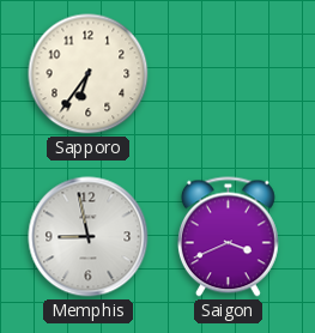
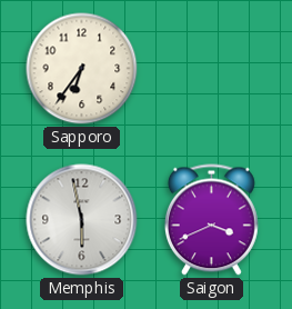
Memphis: 8:58 -> 5:58 (82, 220)
